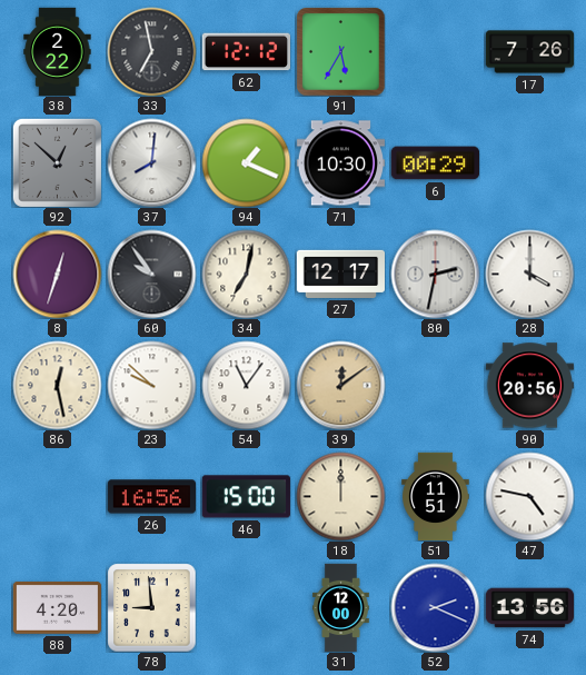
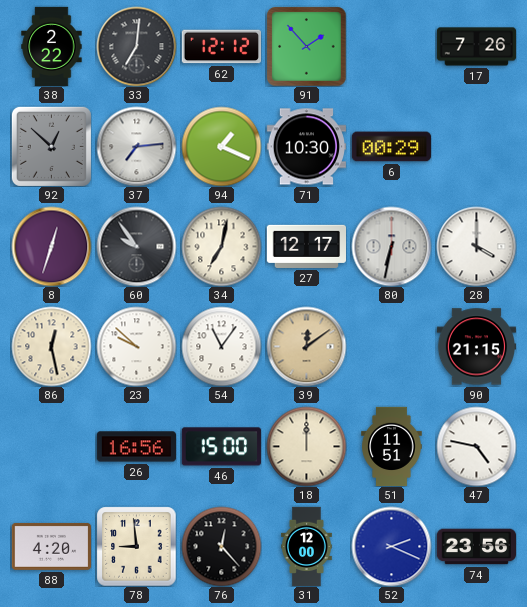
33: 6:58 -> 7:01 (136, 46)
91: 5:35 -> 1:53 (306, 46)
37: 8:01 -> 7:14 (136, 146)
80: 2:32 -> 6:32 (391, 246)
90: 20:56 -> 21:15 (476, 347)
76: none -> 12:23 (221, 546)
74: 13:56 -> 23:56 (476, 547)
